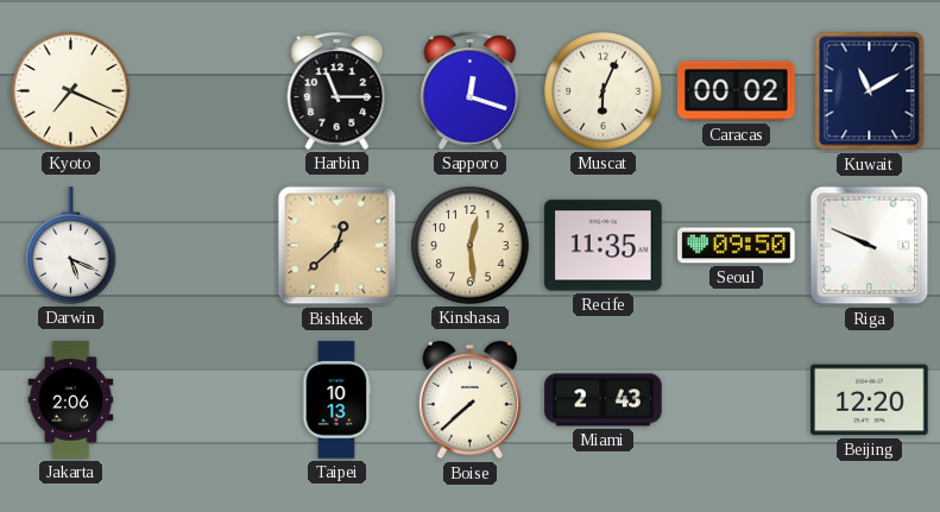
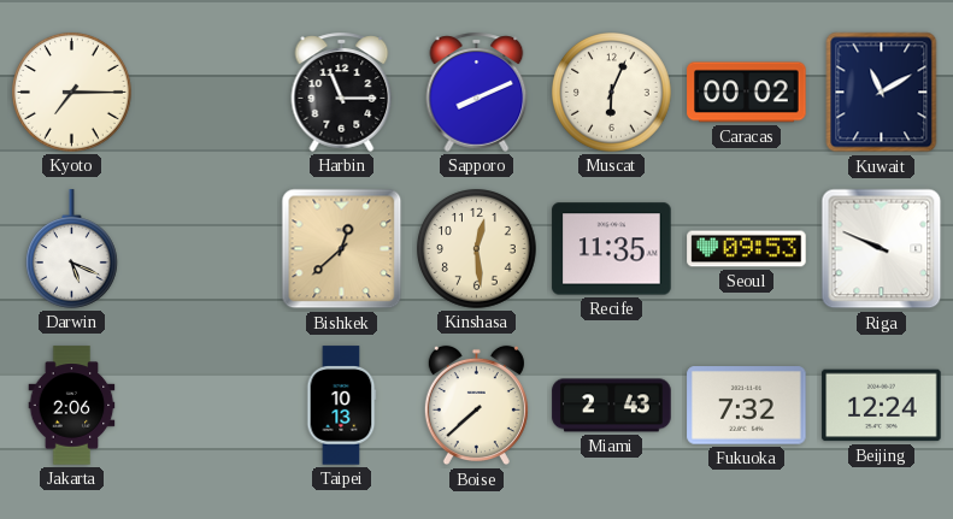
Kyoto: 7:19 -> 7:15 (72, 93)
Sapporo: 12:18 -> 8:11 (477, 92)
Seoul: 09:50 -> 09:53 (747, 249)
Fukuoka: none -> 7:32 (747, 406)
Beijing: 12:20 -> 12:24 (882, 406)
